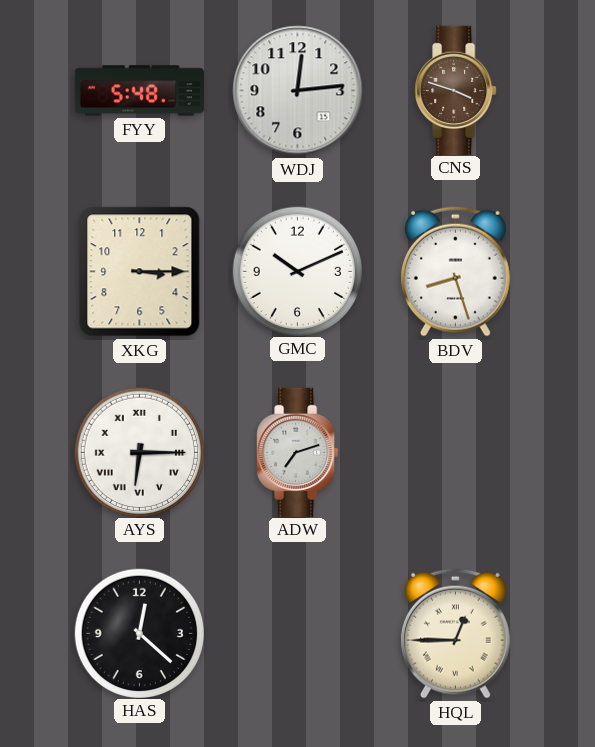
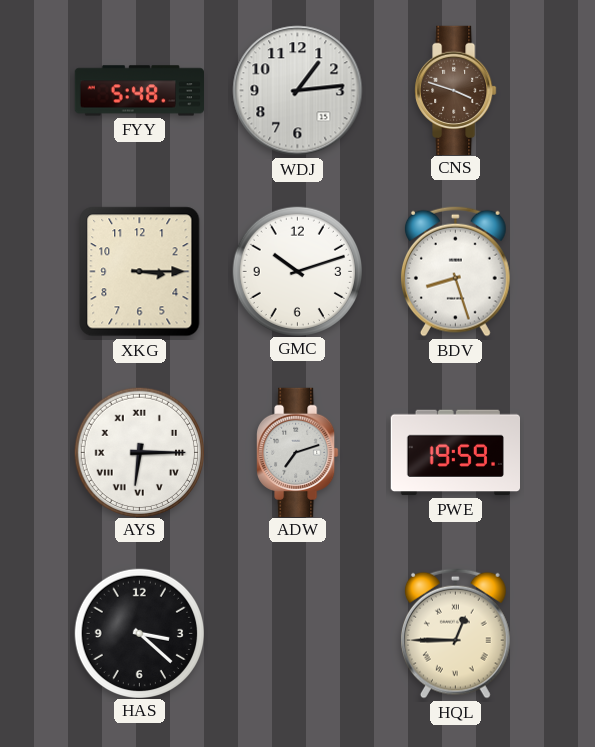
WDJ: 12:14 -> 1:14 (298, 91)
GMC: 10:11 -> 10:12 (297, 271)
PWE: none -> 19:59 (456, 453)
HAS: 12:22 -> 3:22 (139, 633)
